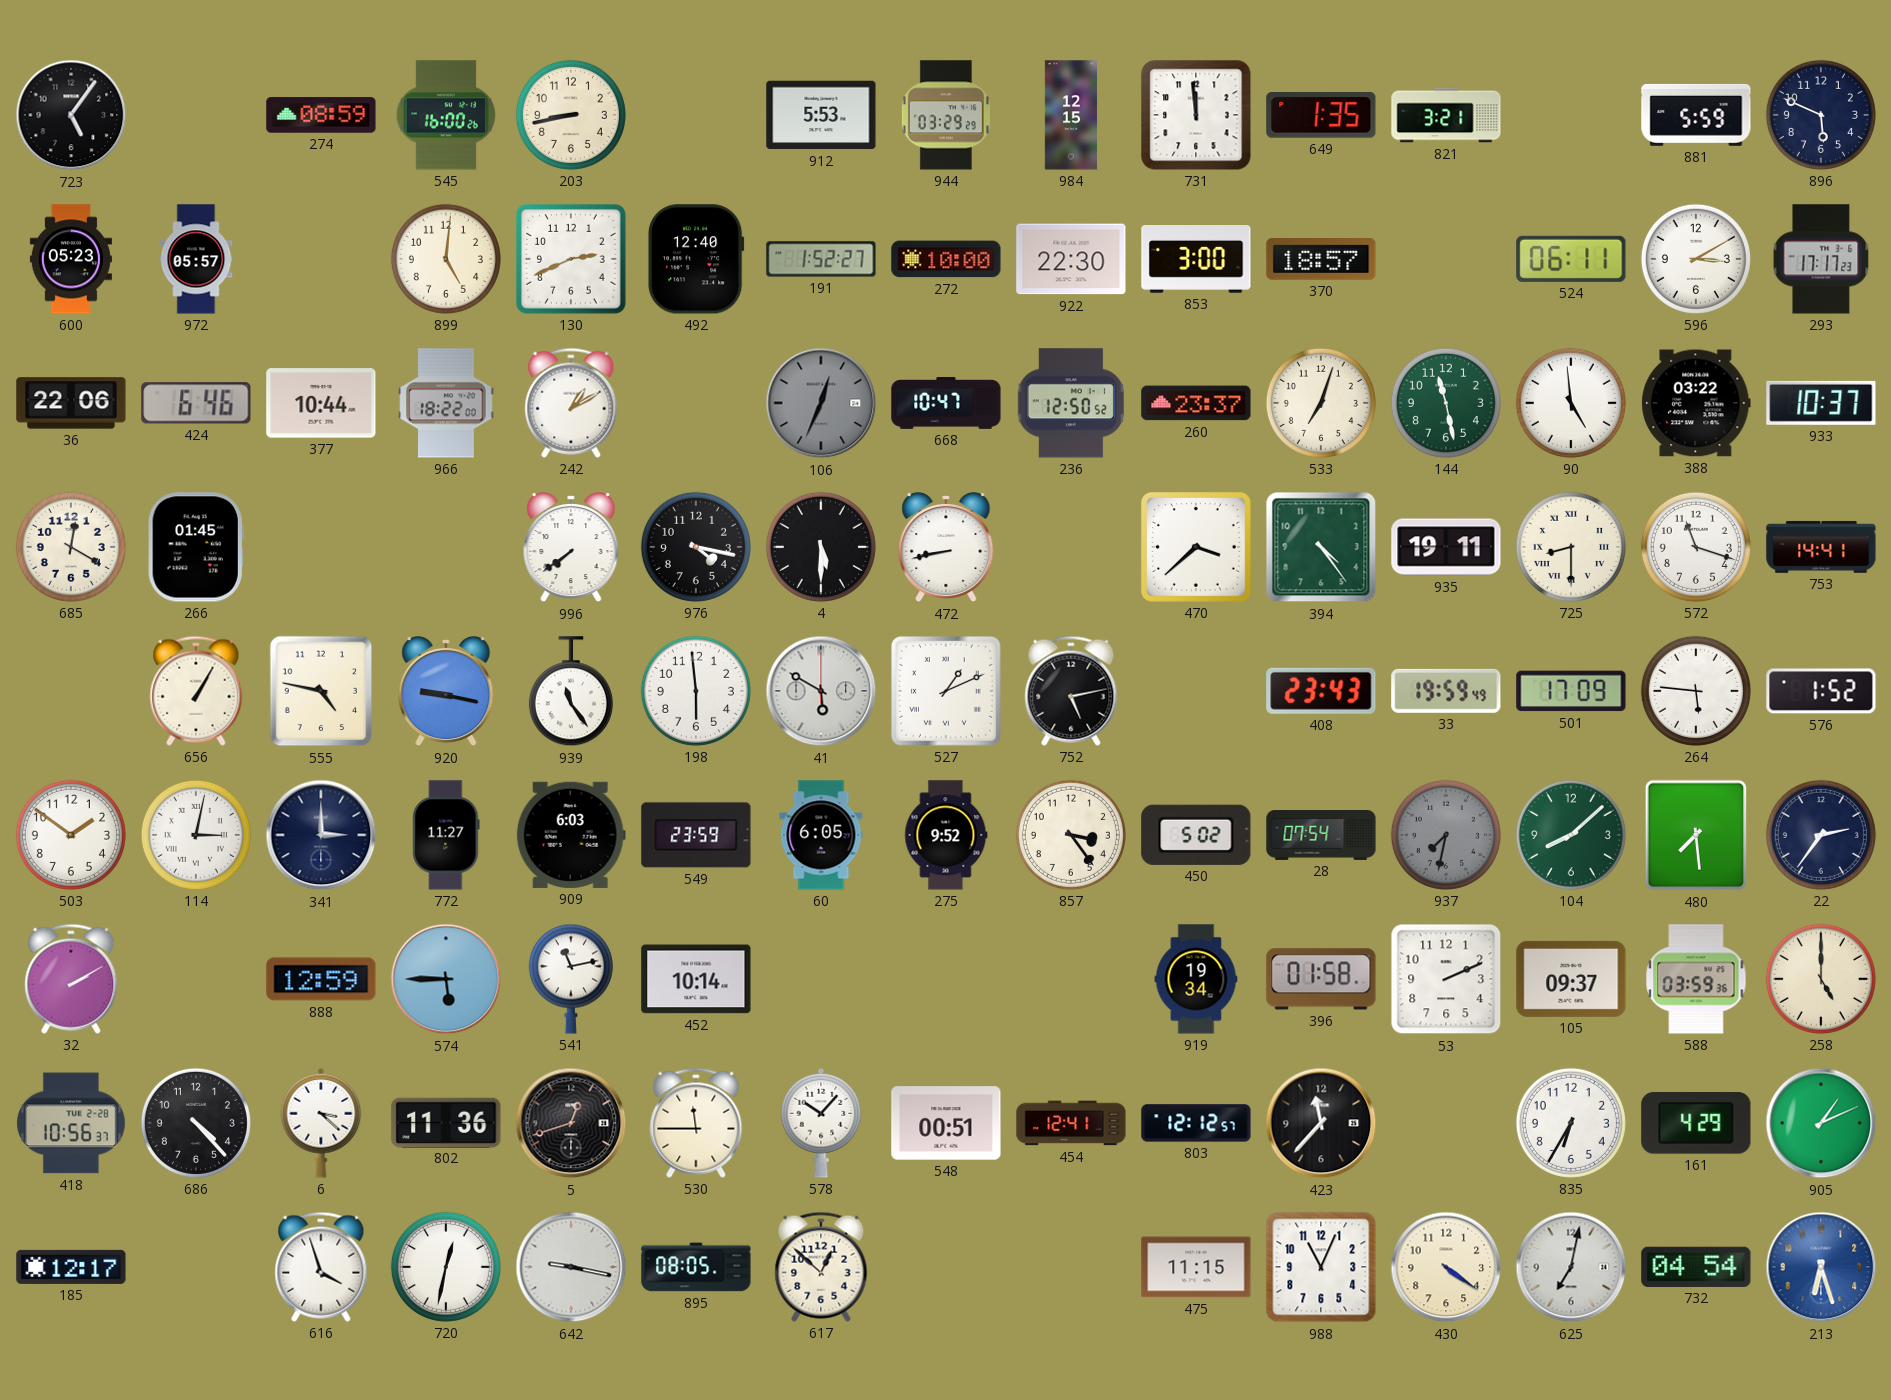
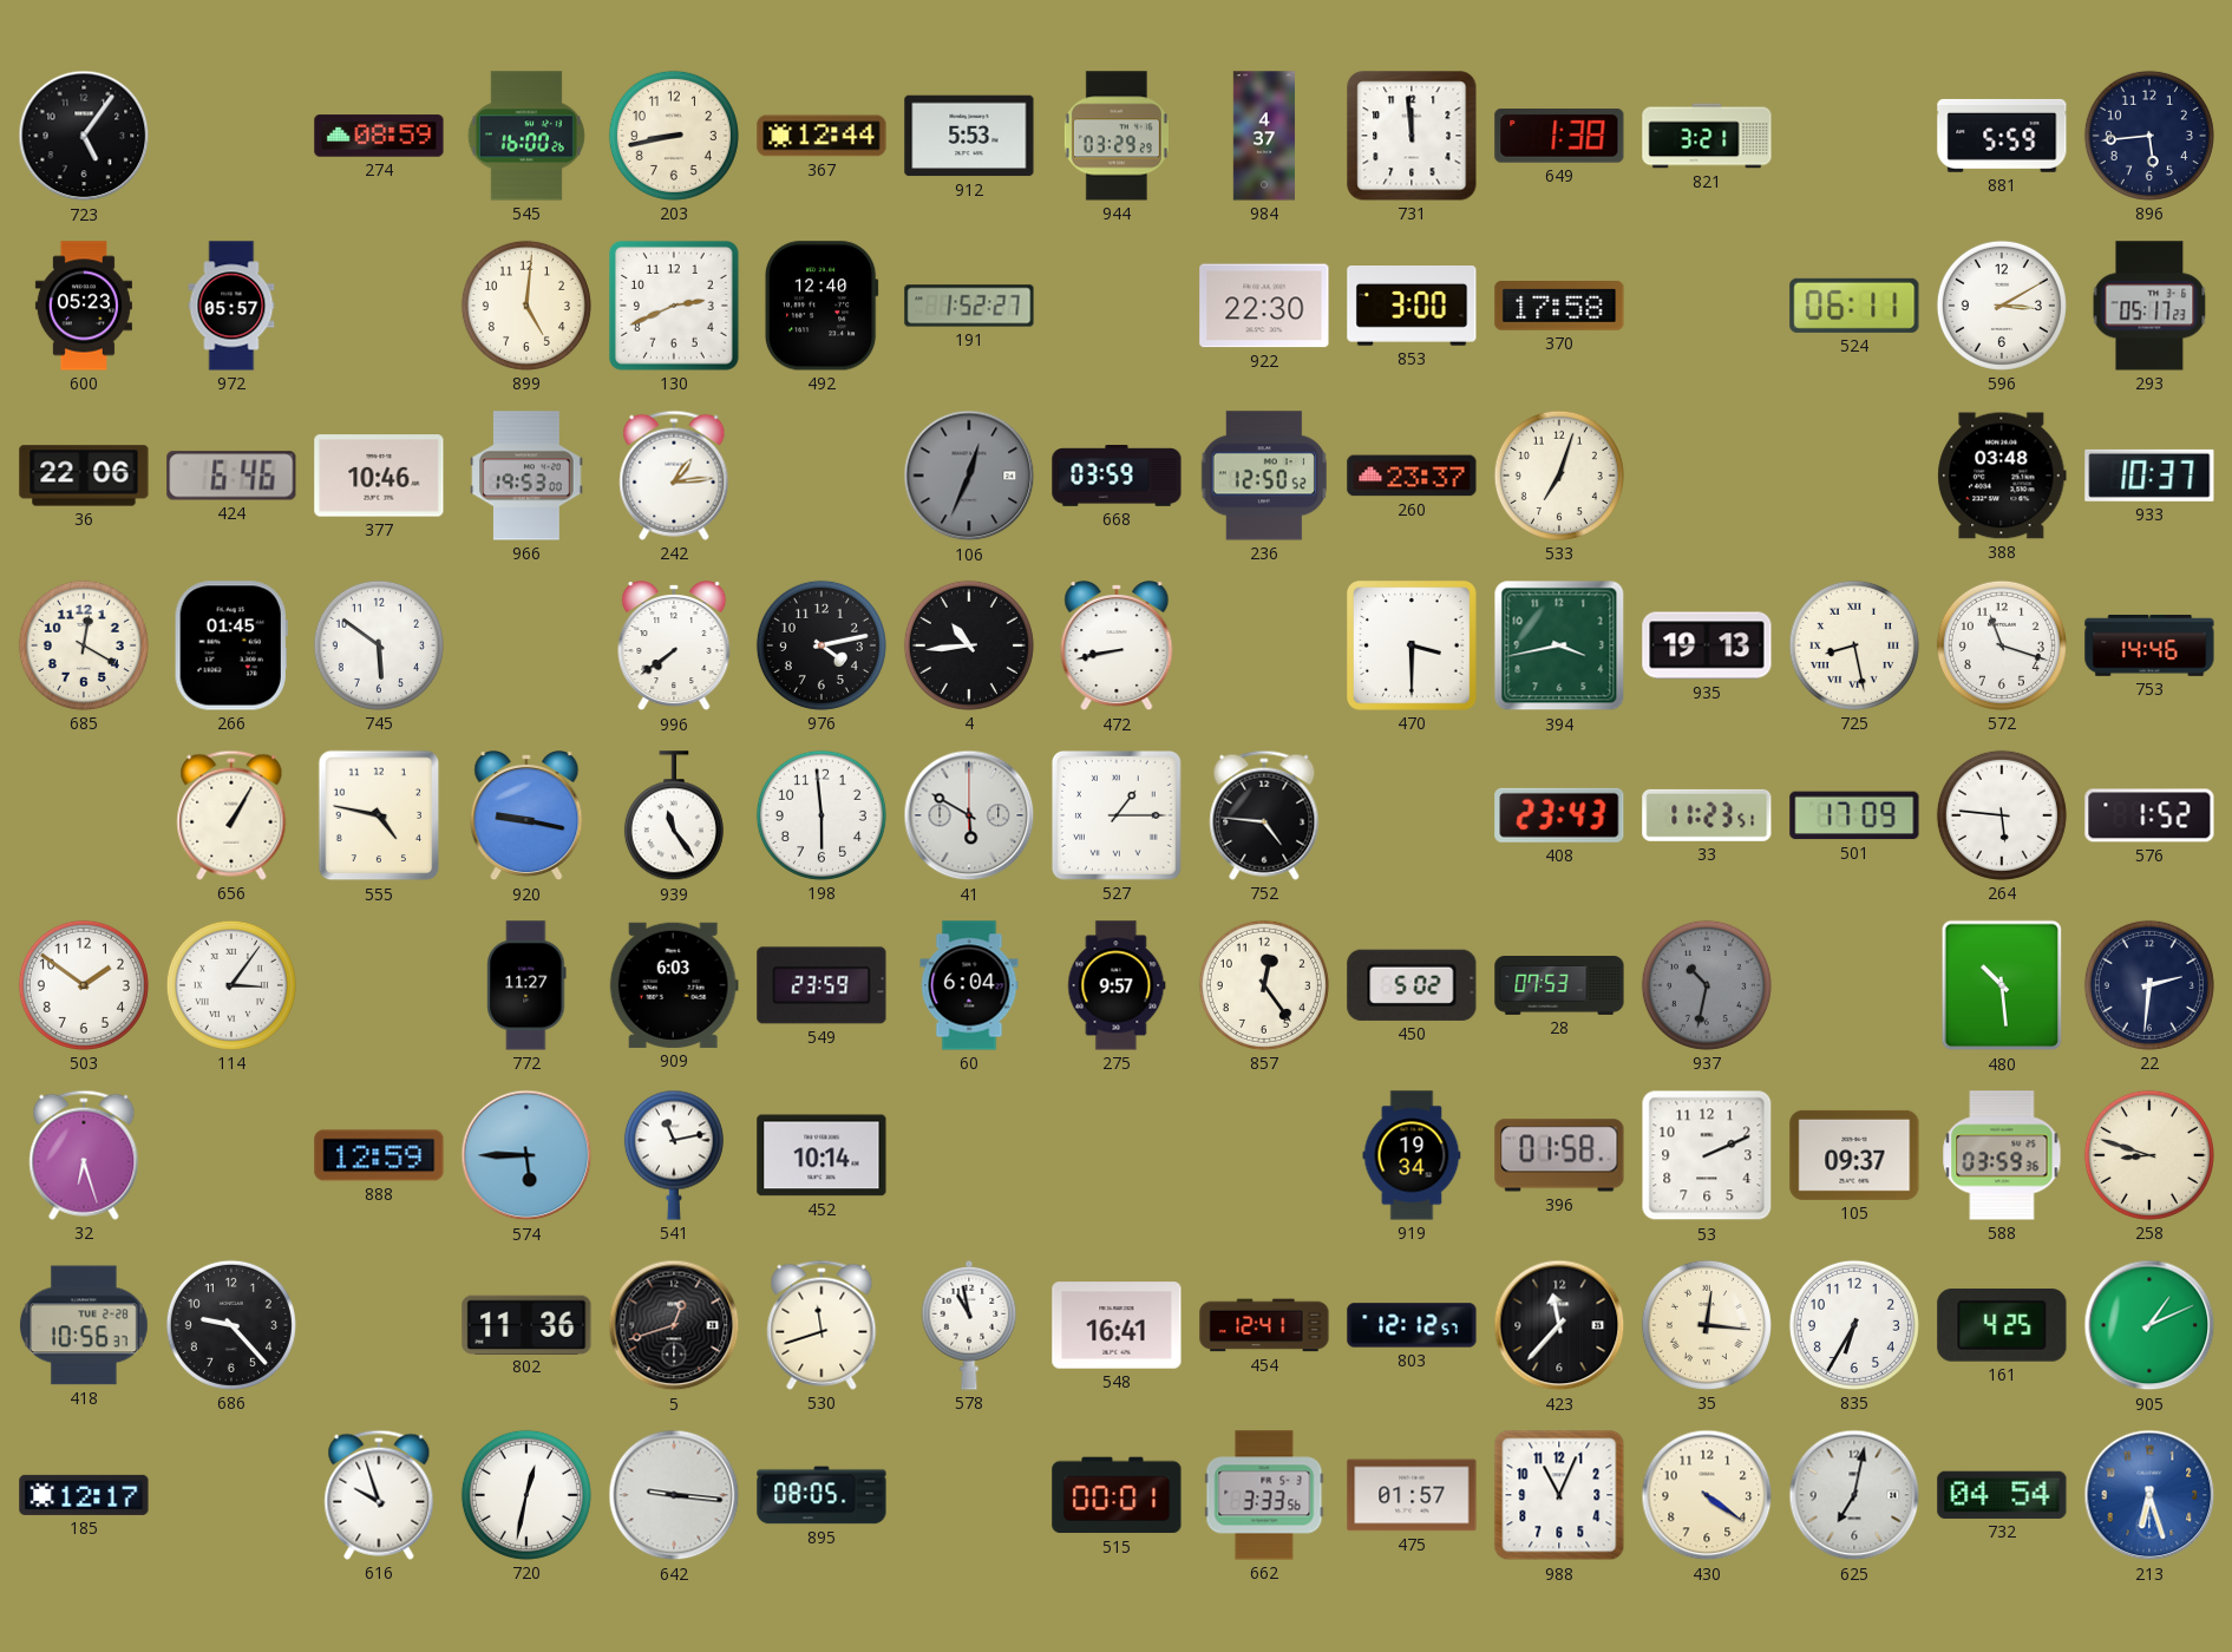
367: none -> 12:44 (822, 136)
984: 12:15 -> 4:37 (1264, 136)
649: 1:35 -> 1:38 (1559, 137)
896: 5:49 -> 5:44 (2149, 136)
272: 10:00 -> none (946, 259)
370: 18:57 -> 17:58 (1559, 306)
293: 17:17 -> 05:17 (2149, 306)
377: 10:44 -> 10:46 (379, 476)
966: 18:22 -> 19:53 (526, 476)
242: 1:10 -> 1:14 (674, 476)
668: 10:47 -> 03:59 (1117, 477)
144: 11:28 -> none (1446, 403)
90: 4:59 -> none (1571, 403)
388: 03:22 -> 03:48 (2002, 476)
745: none -> 5:51 (379, 645)
976: 4:17 -> 4:13 (822, 645)
4: 5:30 -> 10:44 (969, 645)
470: 3:38 -> 3:30 (1412, 645)
394: 4:24 -> 3:43 (1559, 645)
935: 19:11 -> 19:13 (1707, 645)
725: 8:30 -> 8:28 (1854, 645)
753: 14:41 -> 14:46 (2149, 645)
527: 1:11 -> 1:15 (1117, 815)
752: 5:13 -> 4:46 (1264, 815)
33: 19:59 -> 11:23 (1707, 815)
114: 3:02 -> 3:06 (231, 985)
341: 3:00 -> none (321, 835)
60: 6:05 -> 6:04 (969, 985)
275: 9:52 -> 9:57 (1117, 985)
857: 3:24 -> 12:24 (1264, 985)
28: 07:54 -> 07:53 (1559, 986)
937: 7:32 -> 10:32 (1707, 985)
104: 8:08 -> none (1571, 835)
480: 7:29 -> 10:29 (2002, 985)
22: 2:36 -> 2:31 (2149, 985)
32: 2:10 -> 6:27 (84, 1155)
258: 5:00 -> 8:48 (2149, 1155)
686: 4:23 -> 9:23 (231, 1325)
6: 3:22 -> none (321, 1123)
530: 11:45 -> 11:42 (822, 1325)
578: 10:07 -> 10:58 (969, 1325)
548: 00:51 -> 16:41 (1117, 1325)
35: none -> 12:16 (1707, 1325)
161: 4:29 -> 4:25 (2002, 1326)
616: 3:57 -> 9:57 (379, 1495)
642: 9:17 -> 9:16 (674, 1495)
617: 12:52 -> none (821, 1267)
515: none -> 00:01 (1117, 1495)
662: none -> 3:33 (1264, 1495)
475: 11:15 -> 01:57 (1412, 1495)
